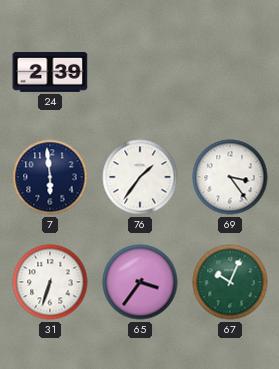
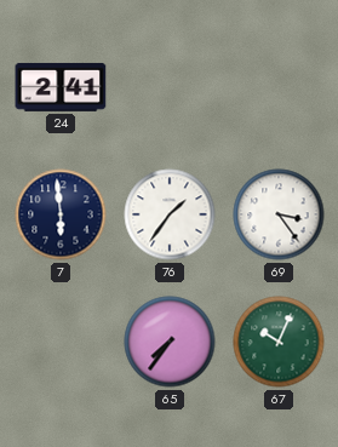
24: 2:39 -> 2:41 (61, 87)
31: 6:33 -> none (50, 282)
65: 3:36 -> 7:36 (170, 342)
